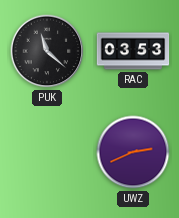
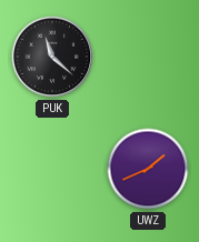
RAC: 03:53 -> none (133, 51)
UWZ: 2:41 -> 1:41 (148, 169)
